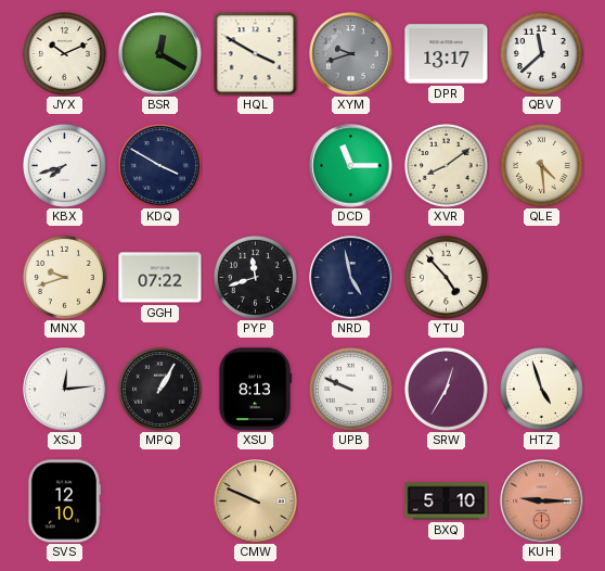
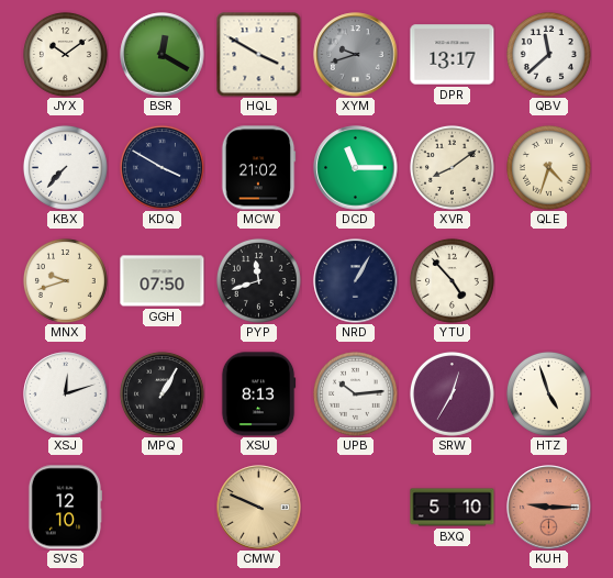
JYX: 10:11 -> 10:09 (65, 54)
KBX: 7:42 -> 7:37 (65, 167)
MCW: none -> 21:02 (258, 168)
QLE: 4:29 -> 4:33 (548, 167)
GGH: 07:22 -> 07:50 (163, 281)
NRD: 4:58 -> 1:05 (356, 281)
XSJ: 12:14 -> 12:12 (66, 394)
UPB: 9:49 -> 10:14 (355, 393)
